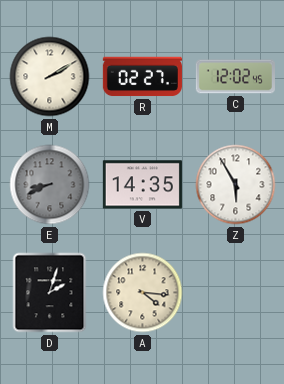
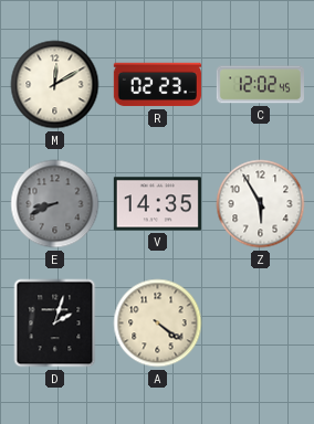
M: 2:10 -> 12:10 (55, 85)
R: 02:27 -> 02:23 (157, 85)
A: 4:16 -> 4:21 (158, 324)
